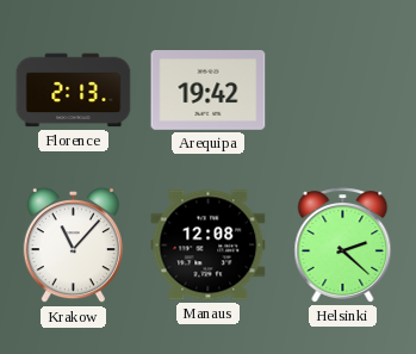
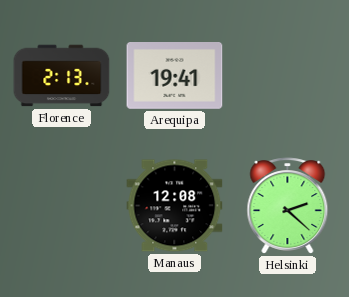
Arequipa: 19:42 -> 19:41 (175, 76)
Krakow: 11:07 -> none (73, 246)
